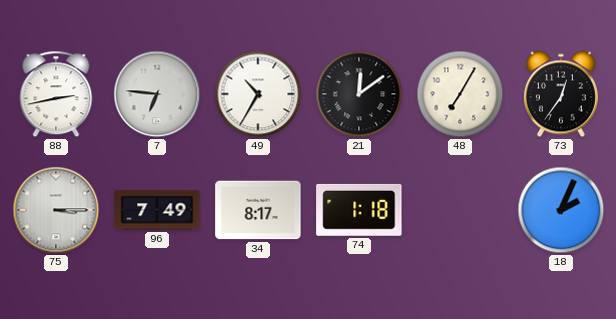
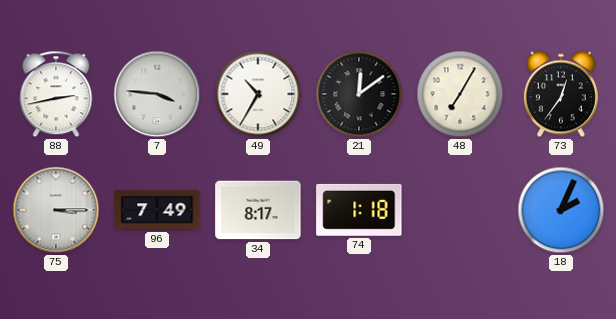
7: 6:46 -> 3:46 (157, 94)
